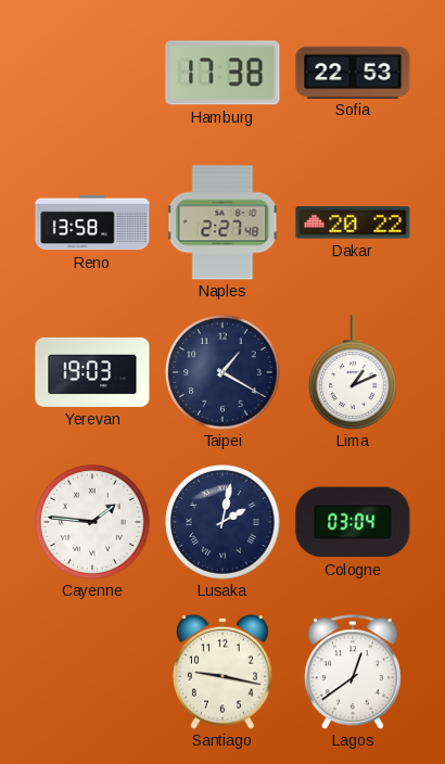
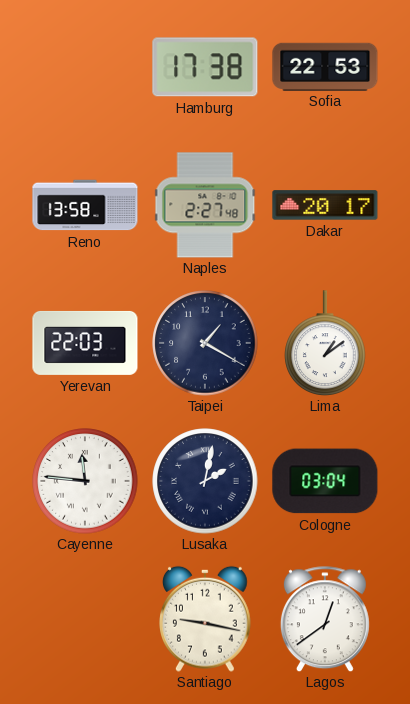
Dakar: 20:22 -> 20:17 (325, 205)
Yerevan: 19:03 -> 22:03 (85, 343)
Lima: 1:11 -> 1:09 (325, 343)
Cayenne: 1:46 -> 11:46 (85, 481)
